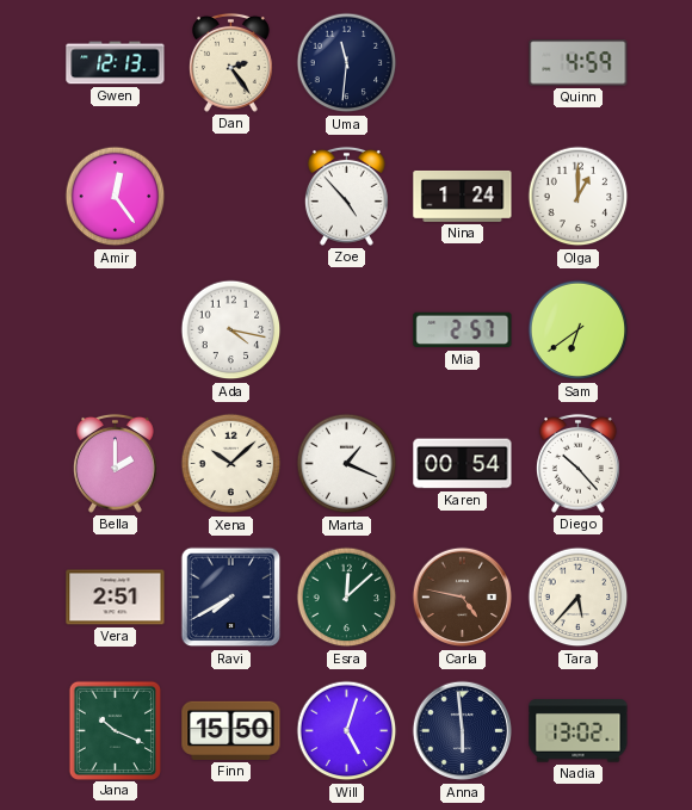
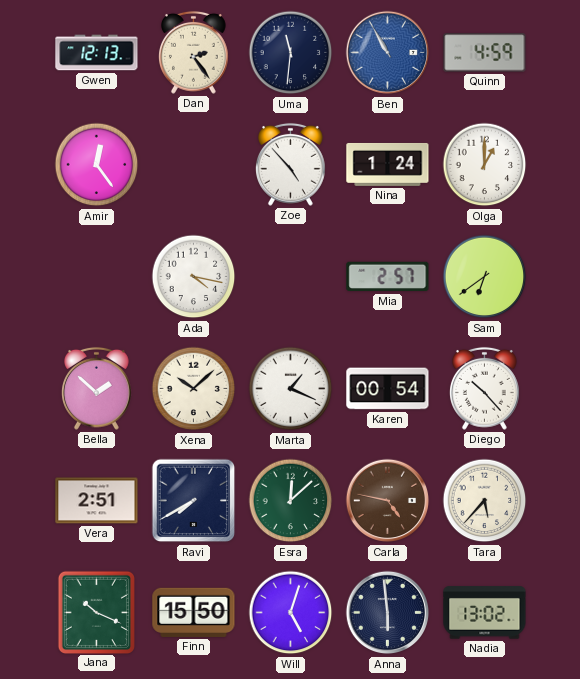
Ben: none -> 10:55 (388, 53)
Bella: 2:00 -> 1:52 (96, 388)
